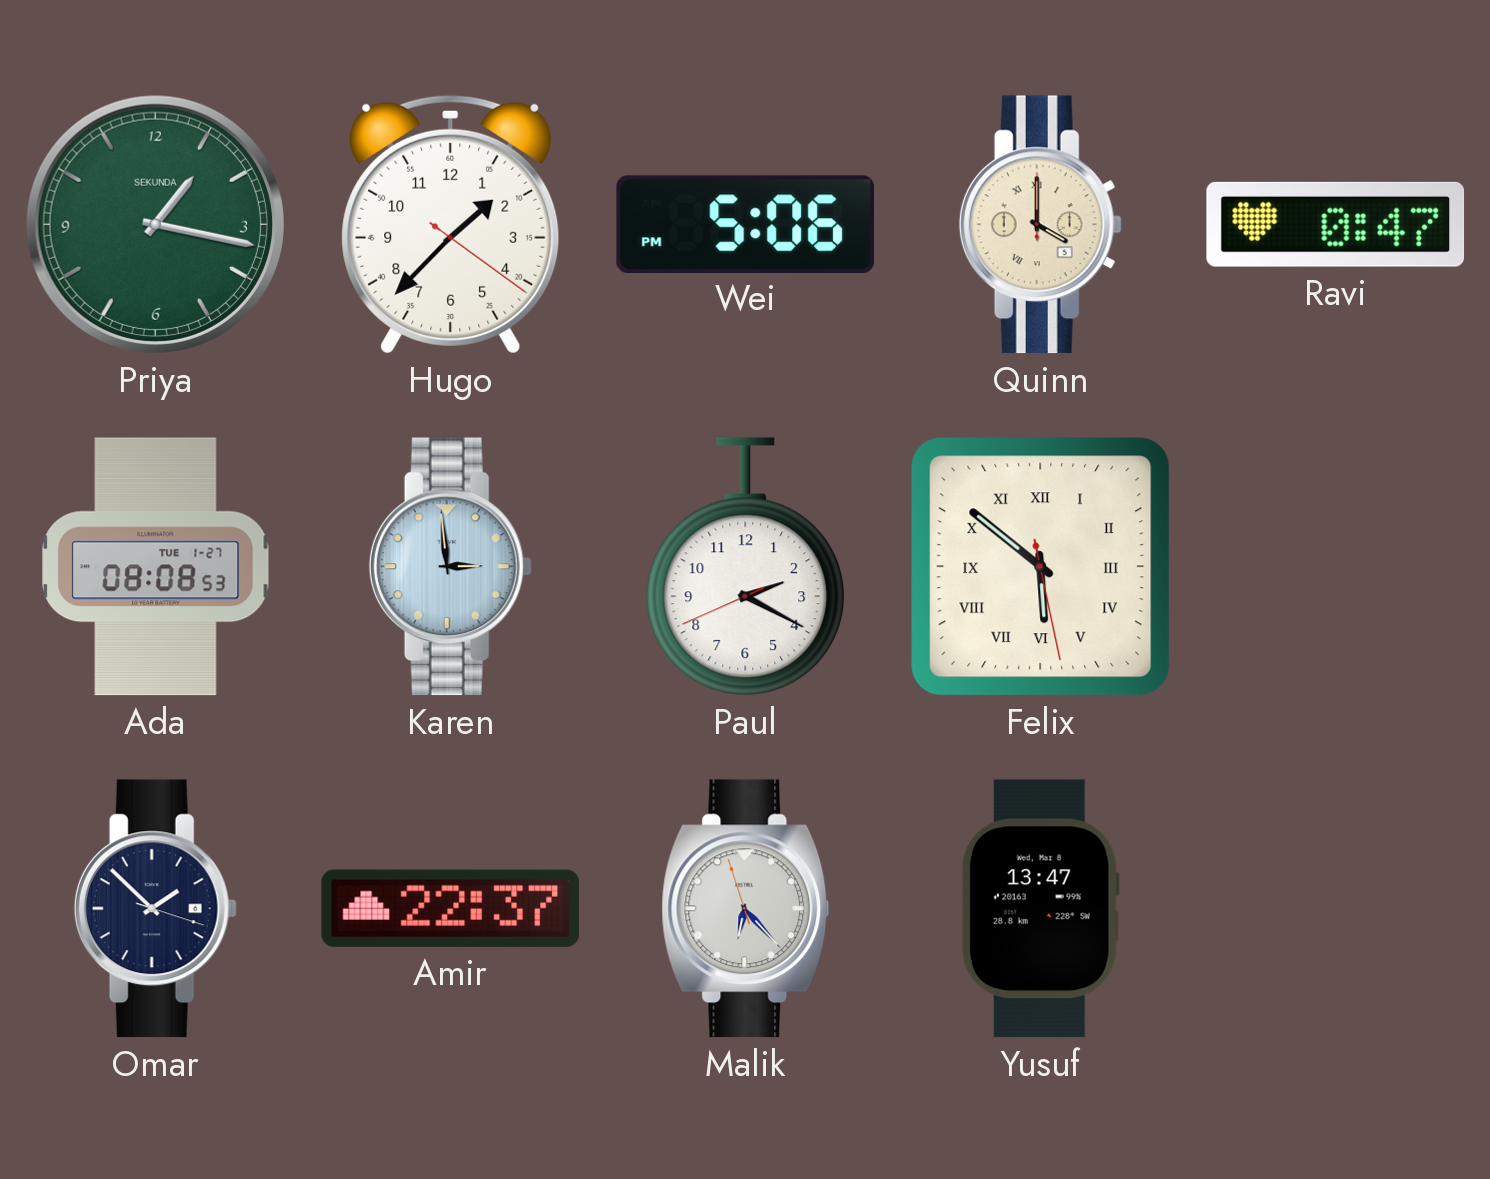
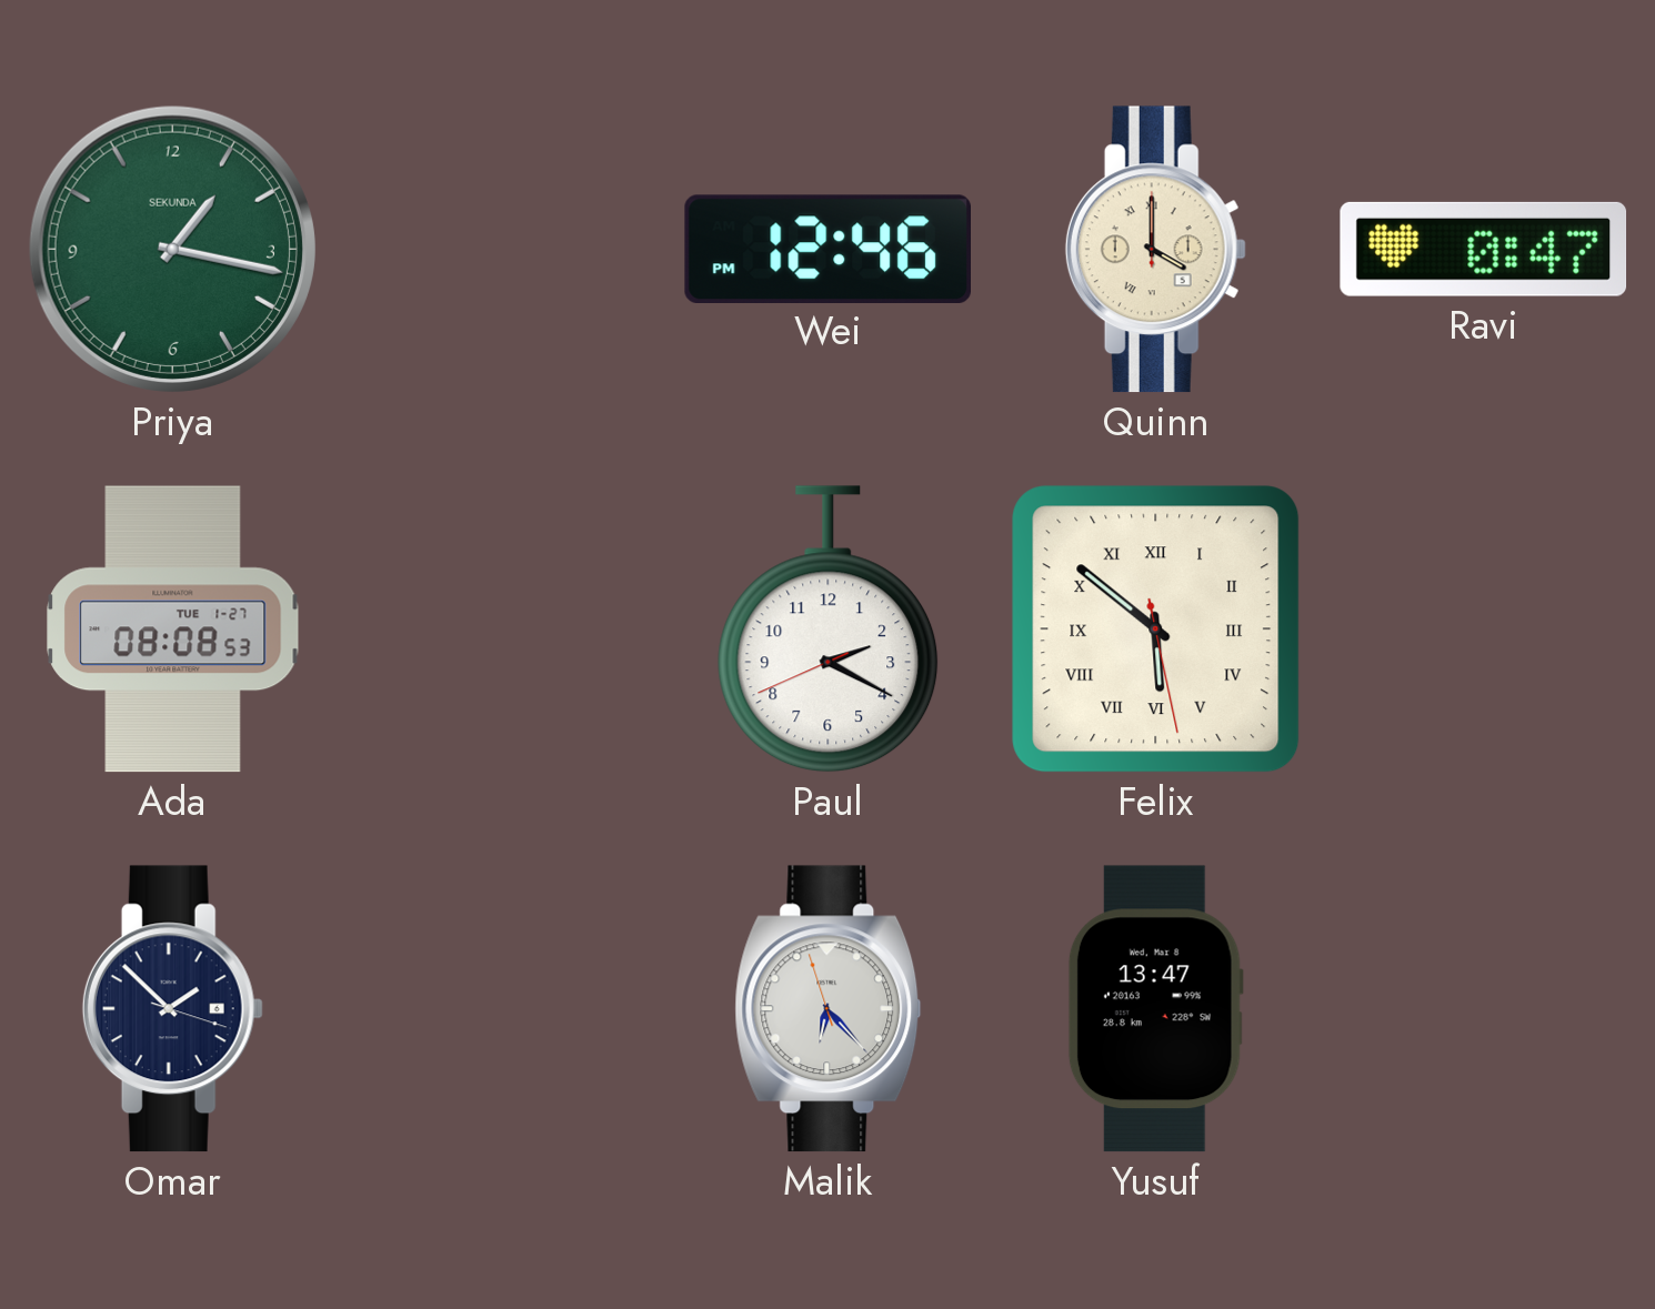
Hugo: 1:37 -> none (451, 224)
Wei: 5:06 -> 12:46 (827, 249)
Karen: 2:59 -> none (450, 567)
Amir: 22:37 -> none (450, 908)
